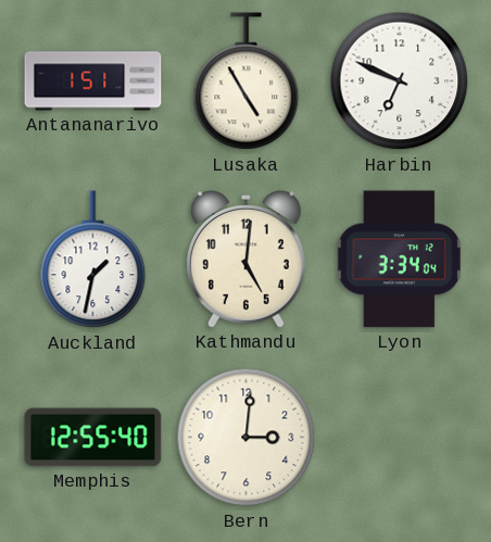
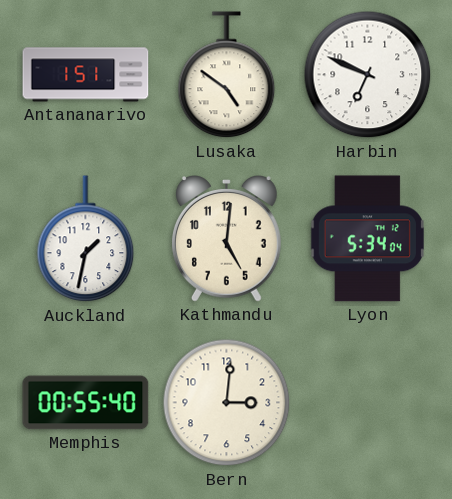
Lusaka: 4:55 -> 4:51 (227, 75)
Lyon: 3:34 -> 5:34 (367, 239)
Memphis: 12:55 -> 00:55 (86, 403)
